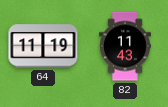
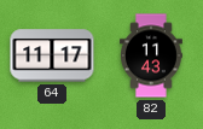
64: 11:19 -> 11:17 (52, 55)
